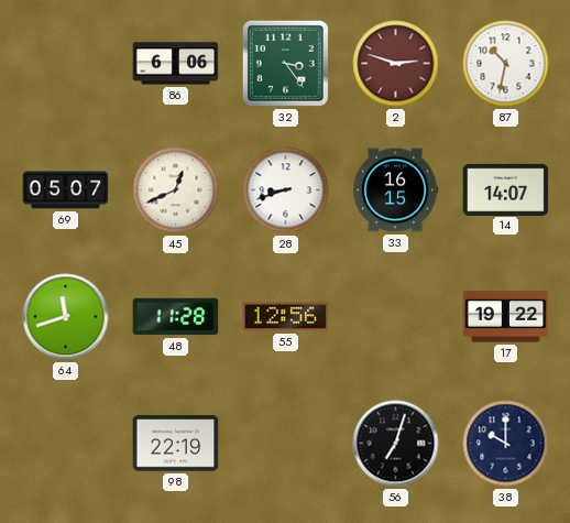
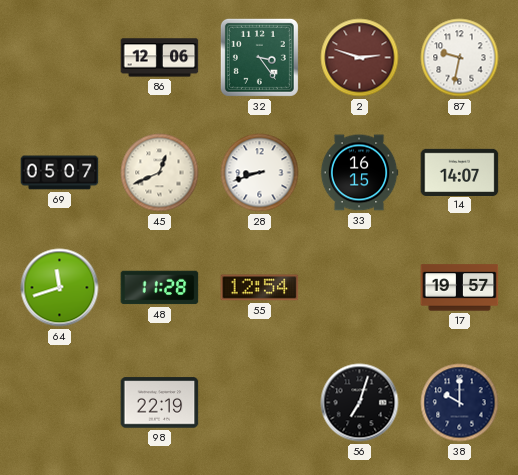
86: 6:06 -> 12:06 (160, 58)
87: 10:32 -> 9:32 (460, 58)
55: 12:56 -> 12:54 (260, 288)
17: 19:22 -> 19:57 (460, 288)
